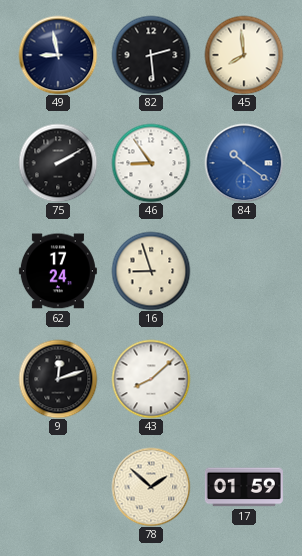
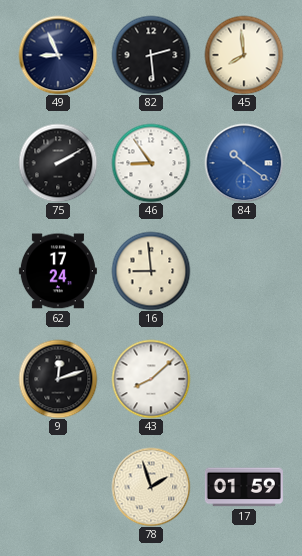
49: 8:58 -> 8:56 (58, 55)
16: 8:57 -> 8:59 (151, 271)
78: 1:52 -> 1:57 (151, 487)
